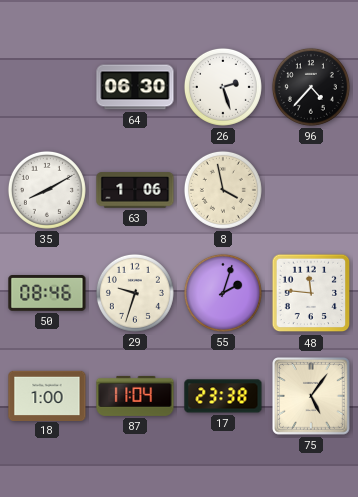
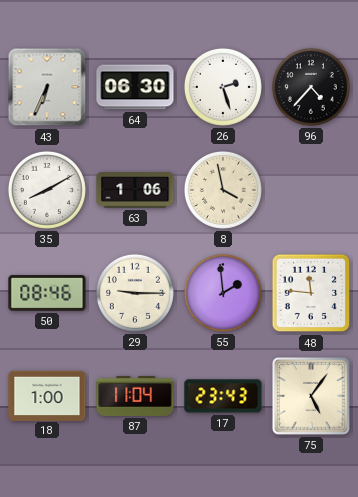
43: none -> 6:34 (47, 87)
29: 9:33 -> 9:15 (135, 293)
55: 2:03 -> 1:59 (223, 293)
17: 23:38 -> 23:43 (223, 396)
